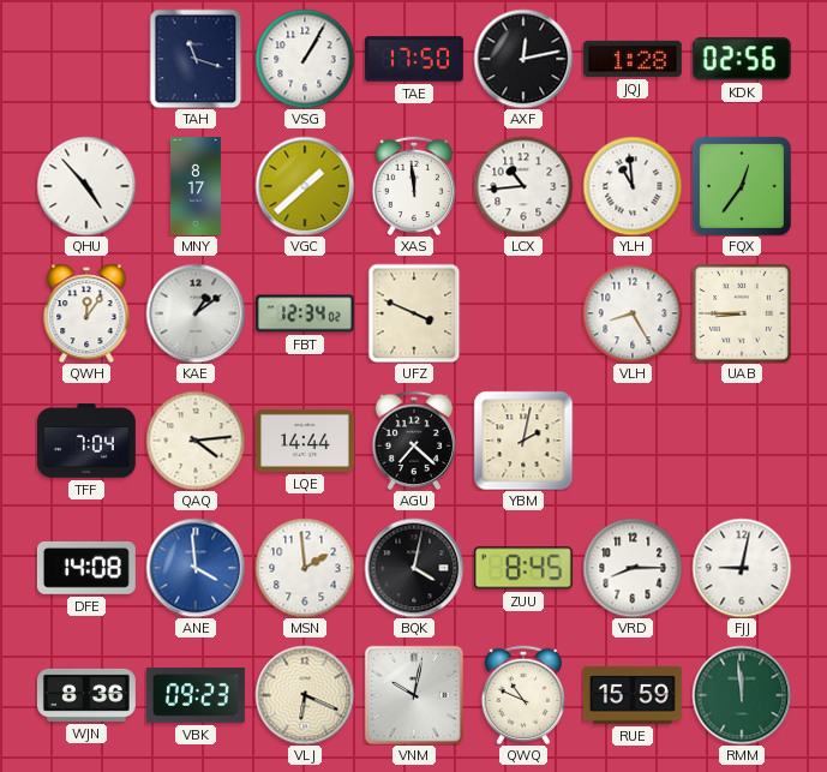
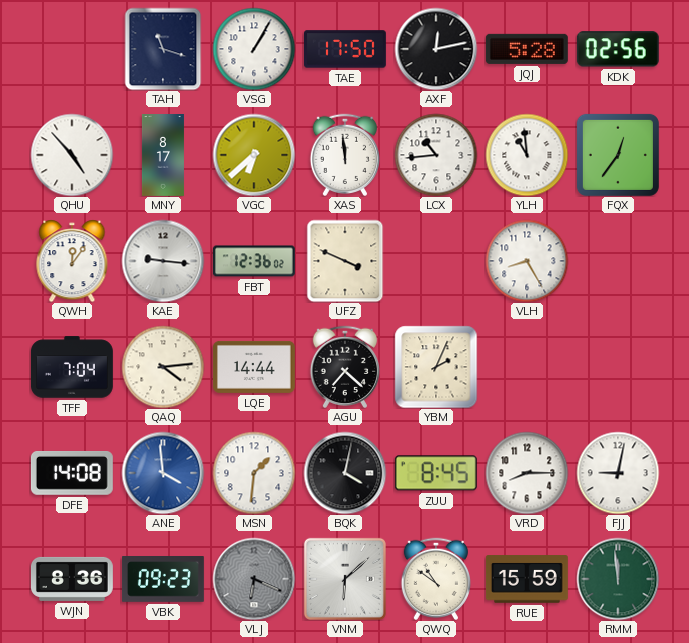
JQJ: 1:28 -> 5:28 (527, 49)
VGC: 1:38 -> 6:38 (254, 155)
KAE: 1:09 -> 9:16 (163, 261)
FBT: 12:34 -> 12:36 (254, 261)
UAB: 8:45 -> none (742, 313)
YBM: 2:02 -> 2:04 (436, 367)
MSN: 1:59 -> 1:31 (254, 473)
VLJ dial: cream -> grey (254, 579)
VNM: 10:02 -> 6:08 (345, 579)
QWQ: 10:49 -> 10:51 (435, 579)
